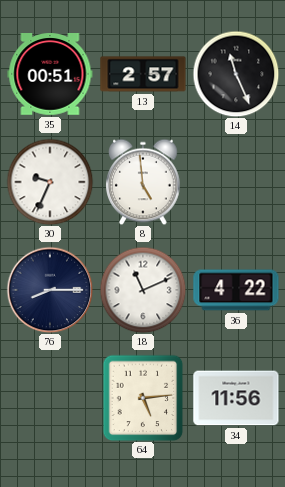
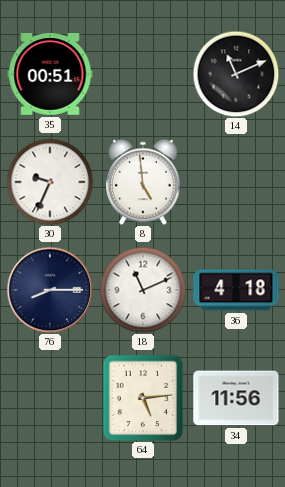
13: 2:57 -> none (143, 74)
14: 11:26 -> 11:11 (236, 74)
36: 4:22 -> 4:18 (236, 290)
